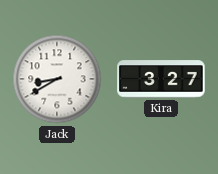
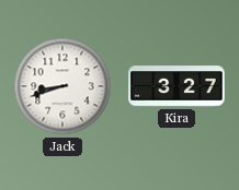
Jack: 8:40 -> 8:42 (62, 86)
